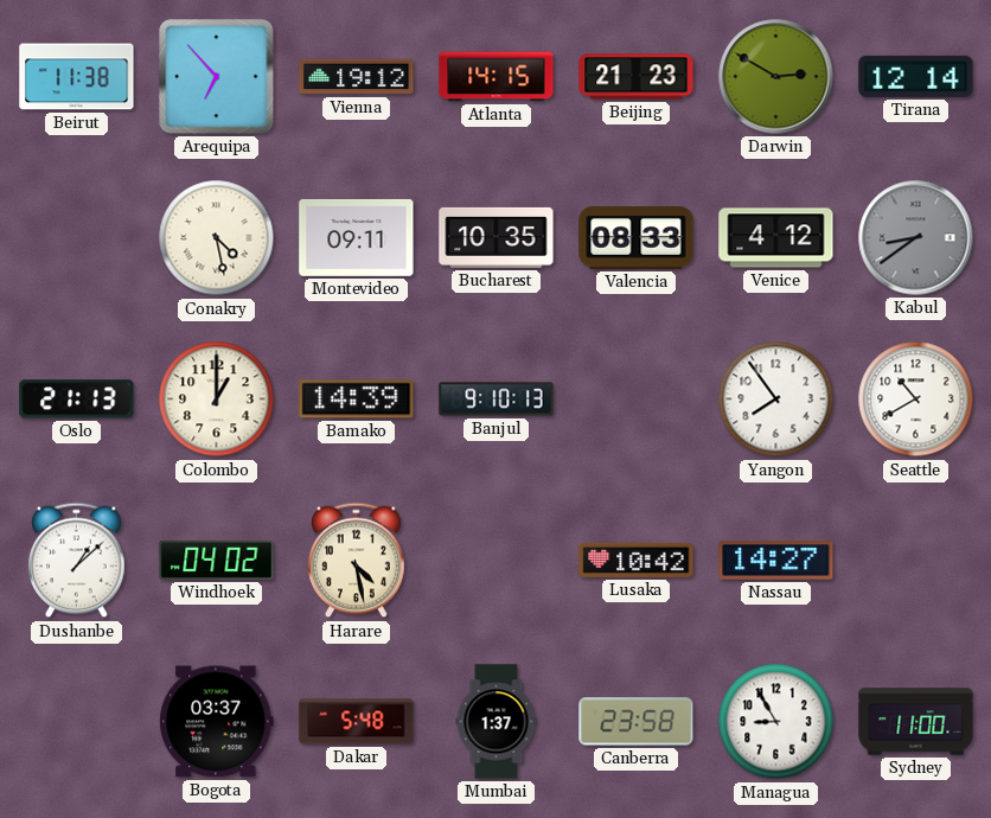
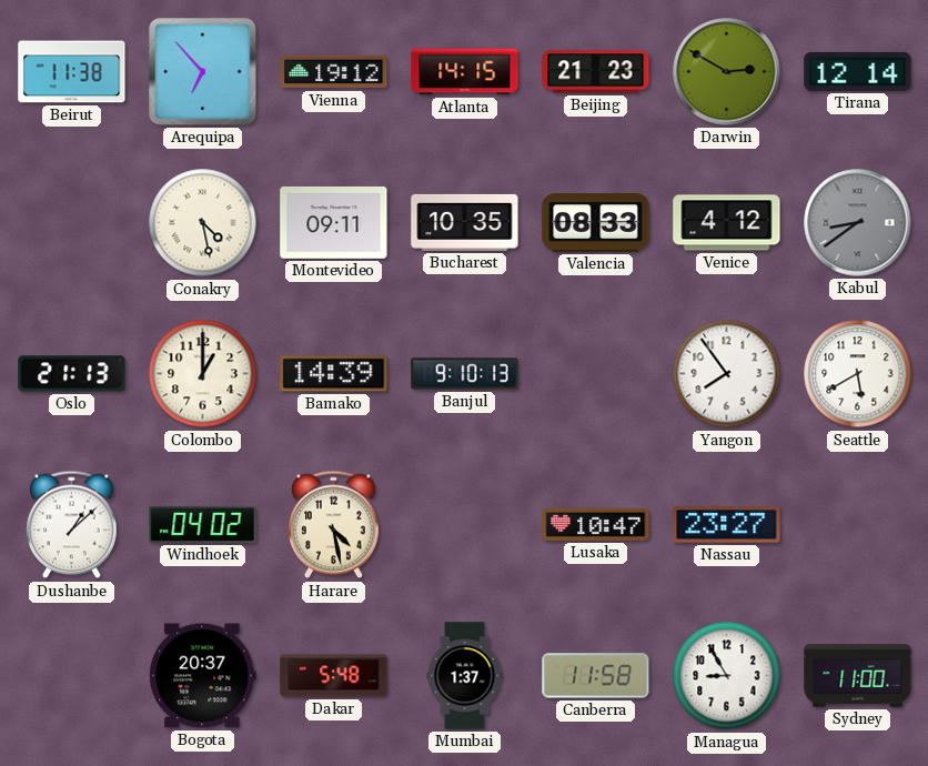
Seattle: 10:40 -> 5:40 (858, 374)
Lusaka: 10:42 -> 10:47 (596, 524)
Nassau: 14:27 -> 23:27 (727, 525)
Bogota: 03:37 -> 20:37 (203, 676)
Canberra: 23:58 -> 11:58 (596, 676)
